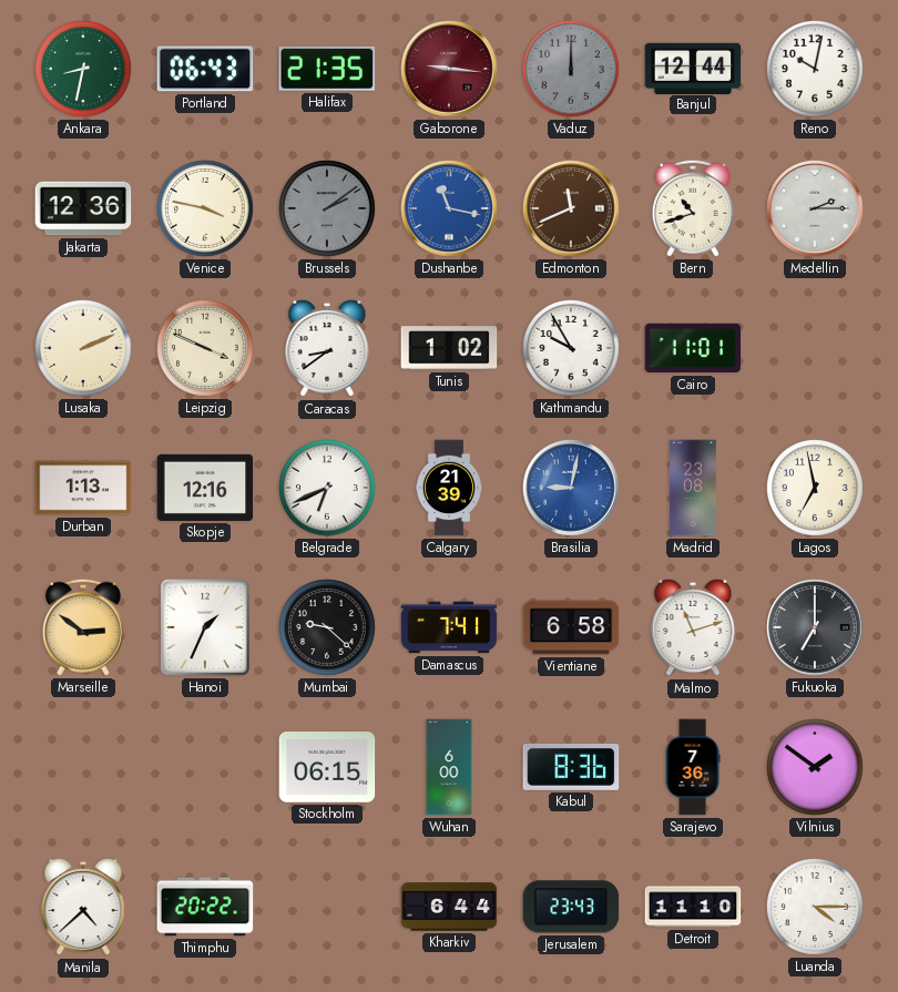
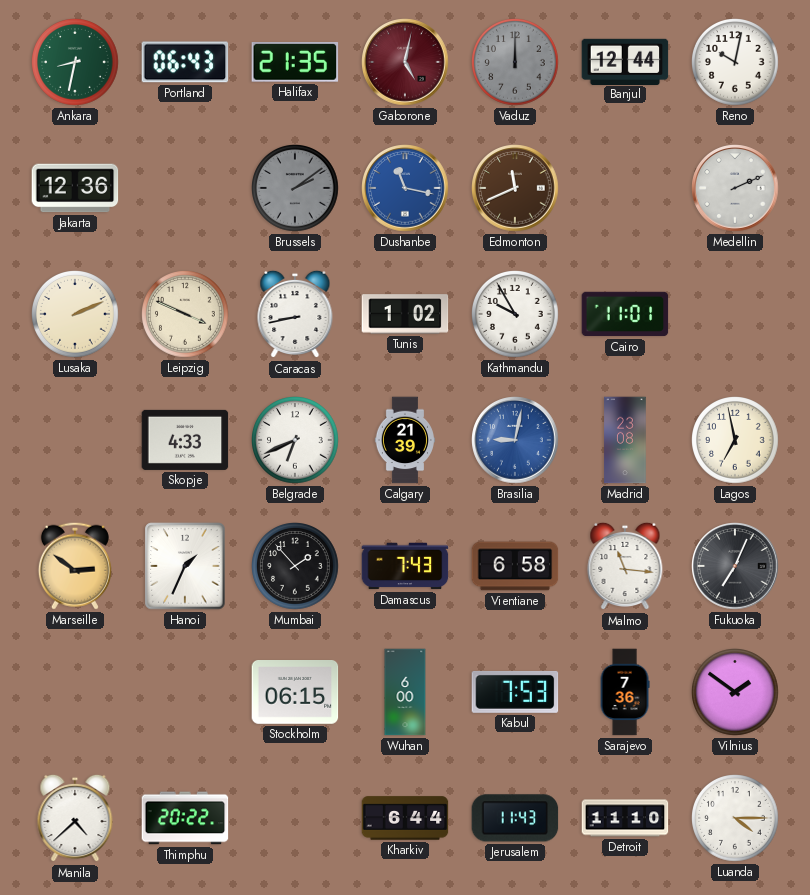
Gaborone: 9:16 -> 5:02 (405, 62)
Venice: 3:47 -> none (206, 209)
Bern: 10:42 -> none (693, 208)
Medellin: 2:15 -> 2:11 (735, 188)
Caracas: 8:39 -> 8:43 (295, 314)
Durban: 1:13 -> none (83, 488)
Skopje: 12:16 -> 4:33 (185, 440)
Mumbai: 9:22 -> 1:53 (296, 567)
Damascus: 7:41 -> 7:43 (405, 566)
Malmo: 11:12 -> 11:16 (625, 566)
Fukuoka: 7:00 -> 7:04 (735, 566)
Kabul: 8:36 -> 7:53 (515, 692)
Jerusalem: 23:43 -> 11:43 (515, 818)
